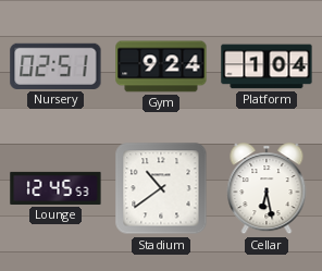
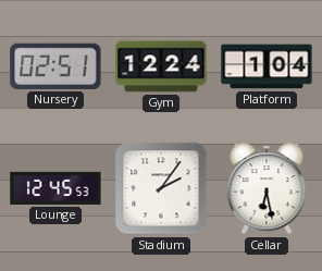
Gym: 9:24 -> 12:24 (161, 66)
Stadium: 10:39 -> 2:06 (161, 188)
